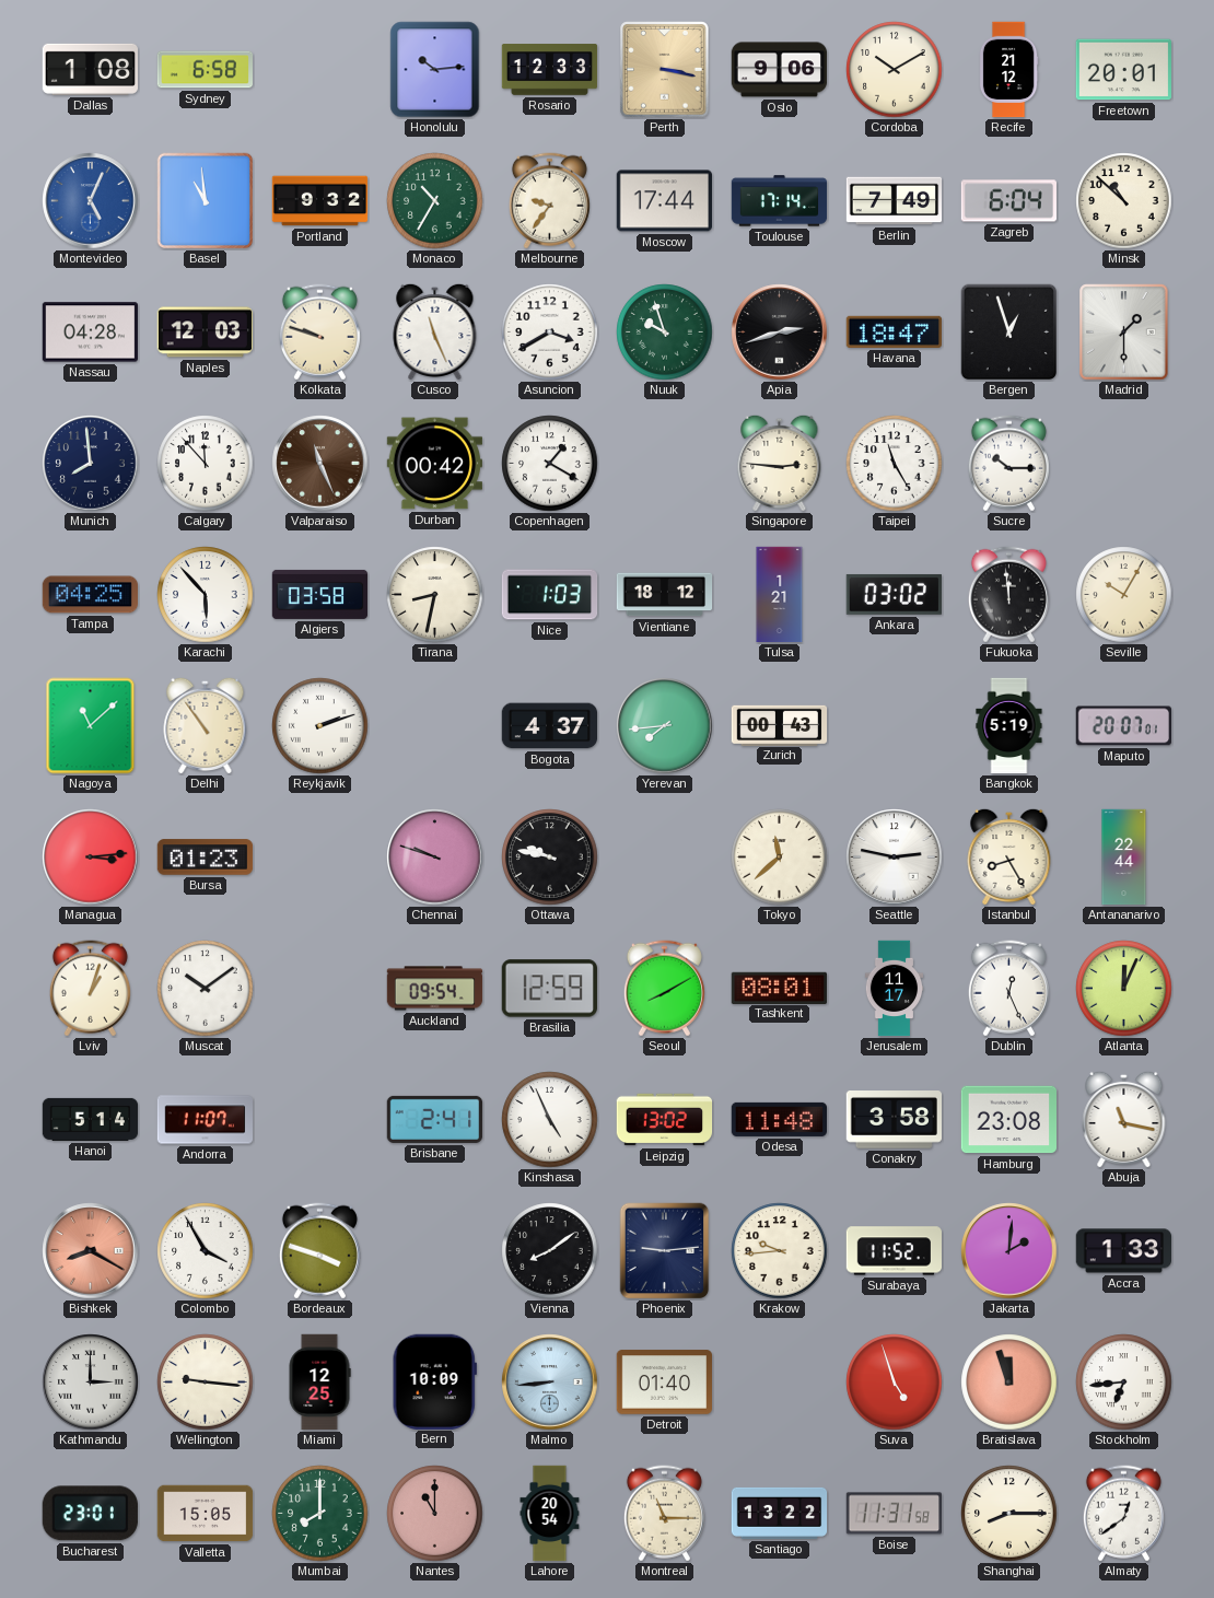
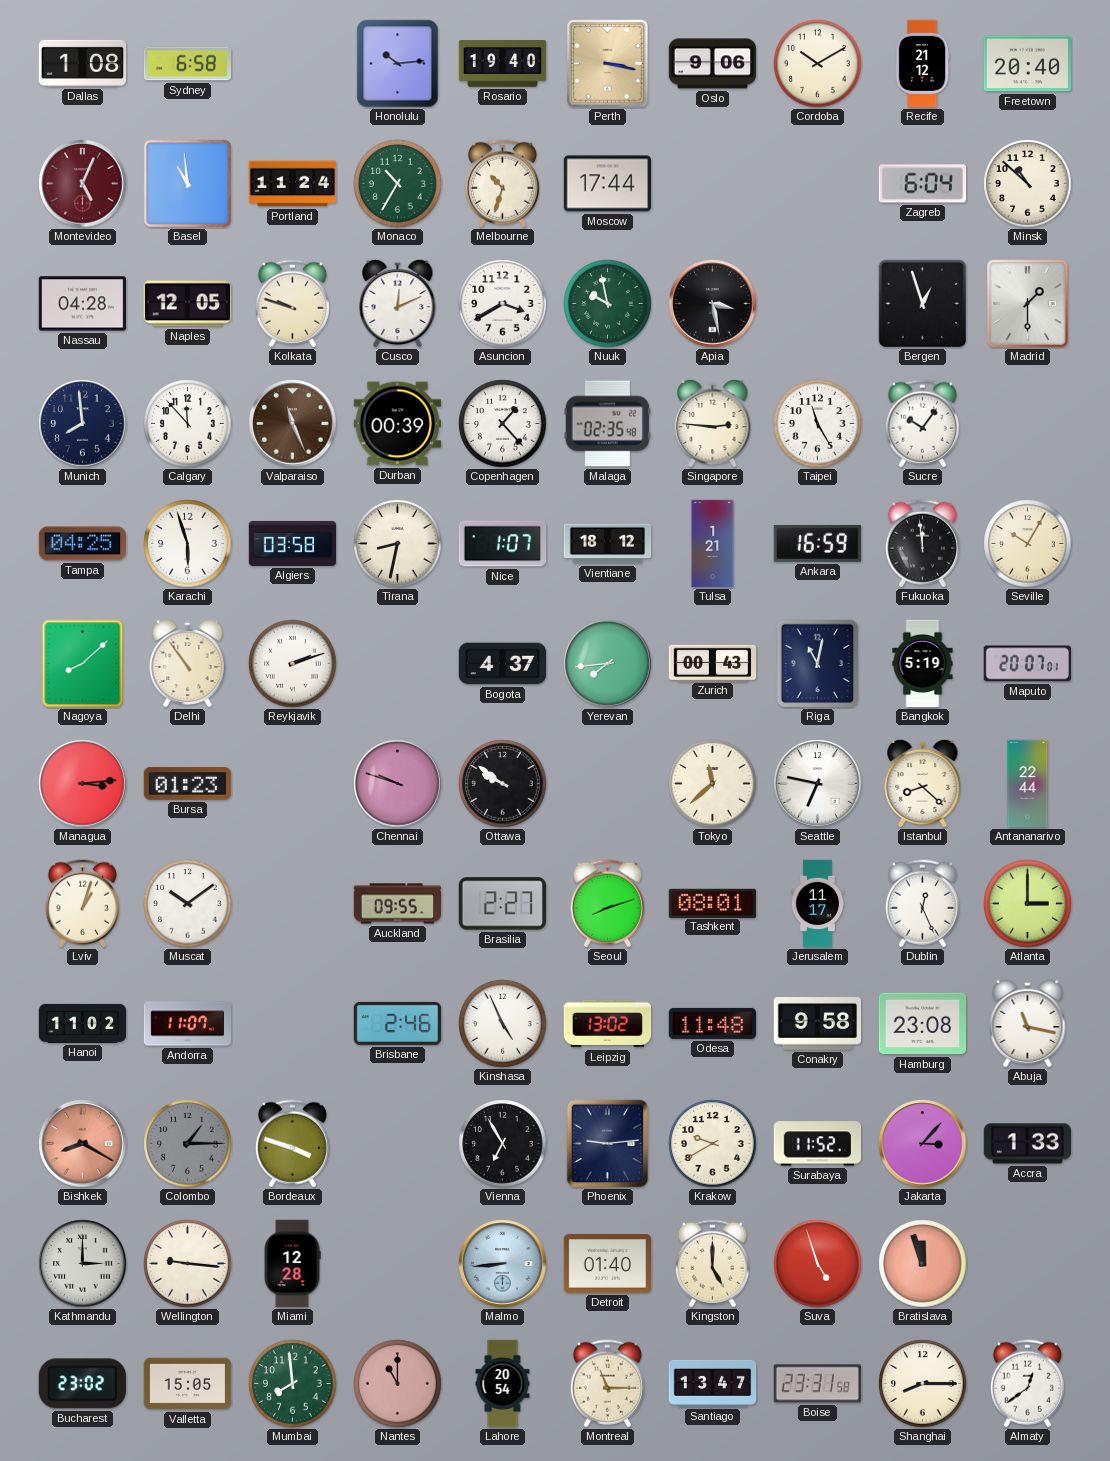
Rosario: 12:33 -> 19:40 (503, 64)
Freetown: 20:01 -> 20:40 (1027, 64)
Montevideo dial: blue -> burgundy (83, 184)
Portland: 9:32 -> 11:24 (293, 184)
Melbourne: 9:36 -> 10:33 (502, 184)
Toulouse: 17:14 -> none (780, 201)
Berlin: 7:49 -> none (895, 201)
Naples: 12:03 -> 12:05 (187, 304)
Cusco: 11:26 -> 12:11 (398, 303)
Nuuk: 9:57 -> 9:58 (608, 304)
Apia: 2:42 -> 3:28 (713, 304)
Havana: 18:47 -> none (894, 331)
Durban: 00:42 -> 00:39 (397, 424)
Copenhagen: 1:20 -> 1:23 (503, 424)
Malaga: none -> 02:35 (607, 424)
Sucre: 10:15 -> 10:06 (922, 424)
Karachi: 5:53 -> 5:57 (188, 544)
Nice: 1:03 -> 1:07 (503, 544)
Ankara: 03:02 -> 16:59 (817, 543)
Nagoya: 11:08 -> 8:08 (83, 664)
Riga: none -> 11:02 (818, 664)
Ottawa: 9:47 -> 9:51 (503, 784)
Seattle: 2:47 -> 6:47 (818, 784)
Istanbul: 8:25 -> 8:22 (923, 783)
Auckland: 09:54 -> 09:55 (398, 904)
Brasilia: 12:59 -> 2:27 (502, 904)
Seoul: 8:10 -> 8:12 (607, 904)
Atlanta: 12:04 -> 3:00 (1028, 904)
Hanoi: 5:14 -> 11:02 (83, 1023)
Brisbane: 2:41 -> 2:46 (398, 1023)
Conakry: 3:58 -> 9:58 (817, 1024)
Colombo: 3:55 -> 1:15 (188, 1144)
Colombo dial: white -> grey (188, 1144)
Vienna: 8:09 -> 6:55 (503, 1144)
Krakow: 9:44 -> 9:40 (713, 1144)
Jakarta: 2:01 -> 3:07 (923, 1144)
Miami: 12:25 -> 12:28 (292, 1264)
Bern: 10:09 -> none (434, 1381)
Kingston: none -> 5:00 (712, 1264)
Stockholm: 6:44 -> none (1124, 1383)
Bucharest: 23:01 -> 23:02 (82, 1384)
Mumbai: 8:00 -> 7:59 (293, 1384)
Santiago: 13:22 -> 13:47 (713, 1383)
Boise: 11:31 -> 23:31 (817, 1384)
